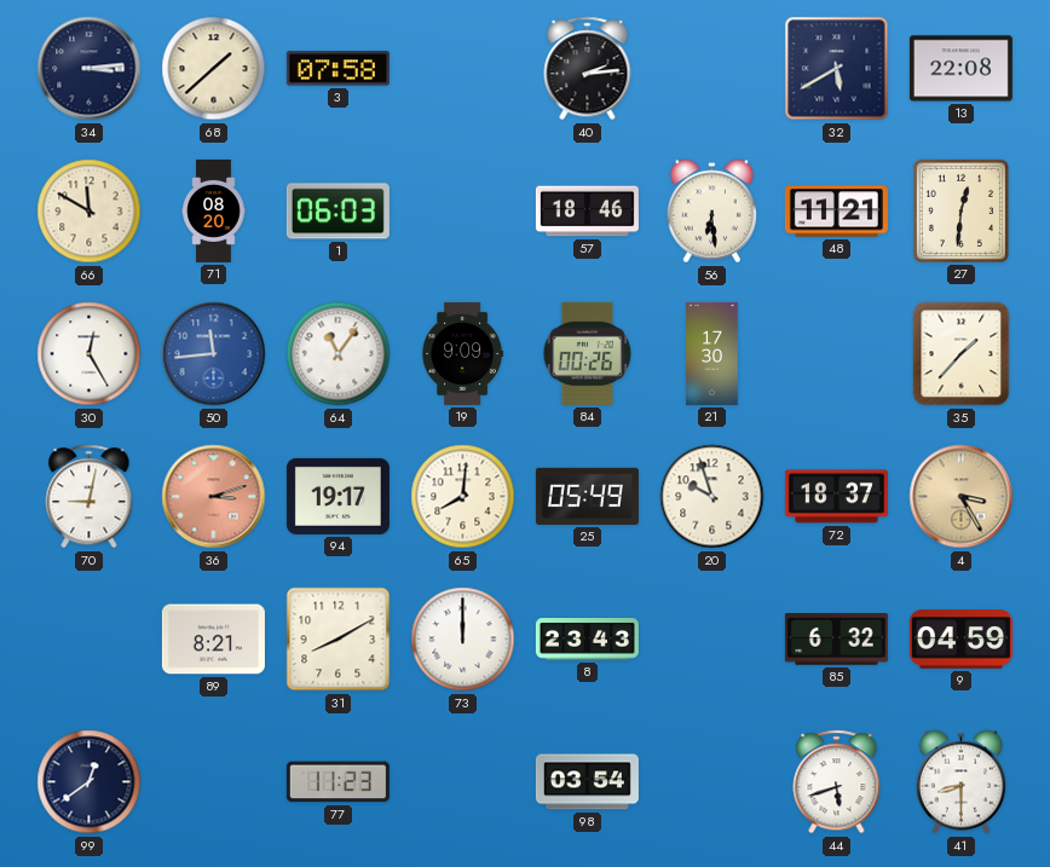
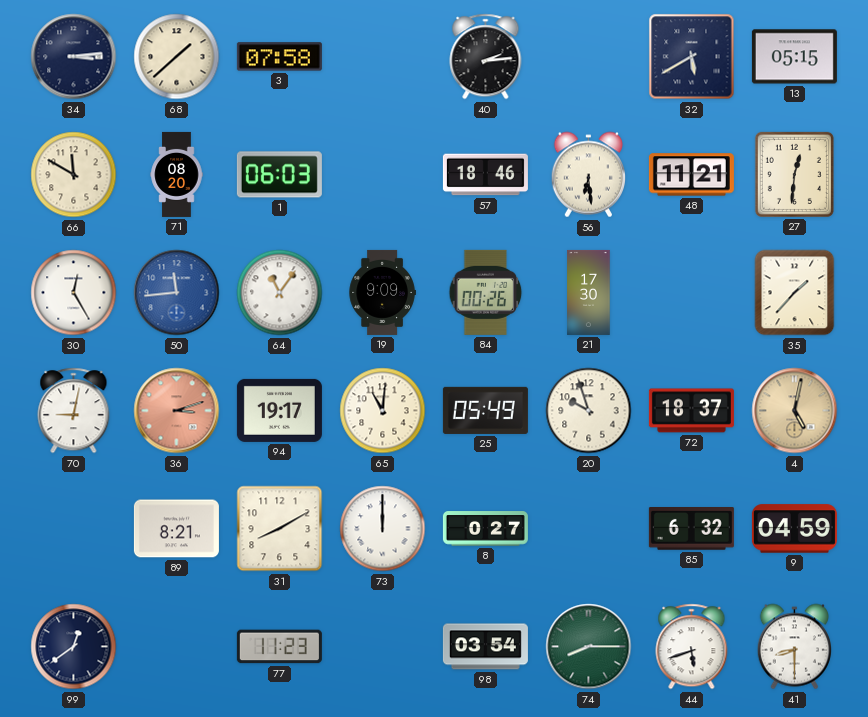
13: 22:08 -> 05:15 (794, 57)
65: 8:01 -> 11:01 (383, 411)
4: 3:25 -> 5:02 (795, 411)
8: 23:43 -> 0:27 (485, 529)
74: none -> 8:15 (589, 647)
